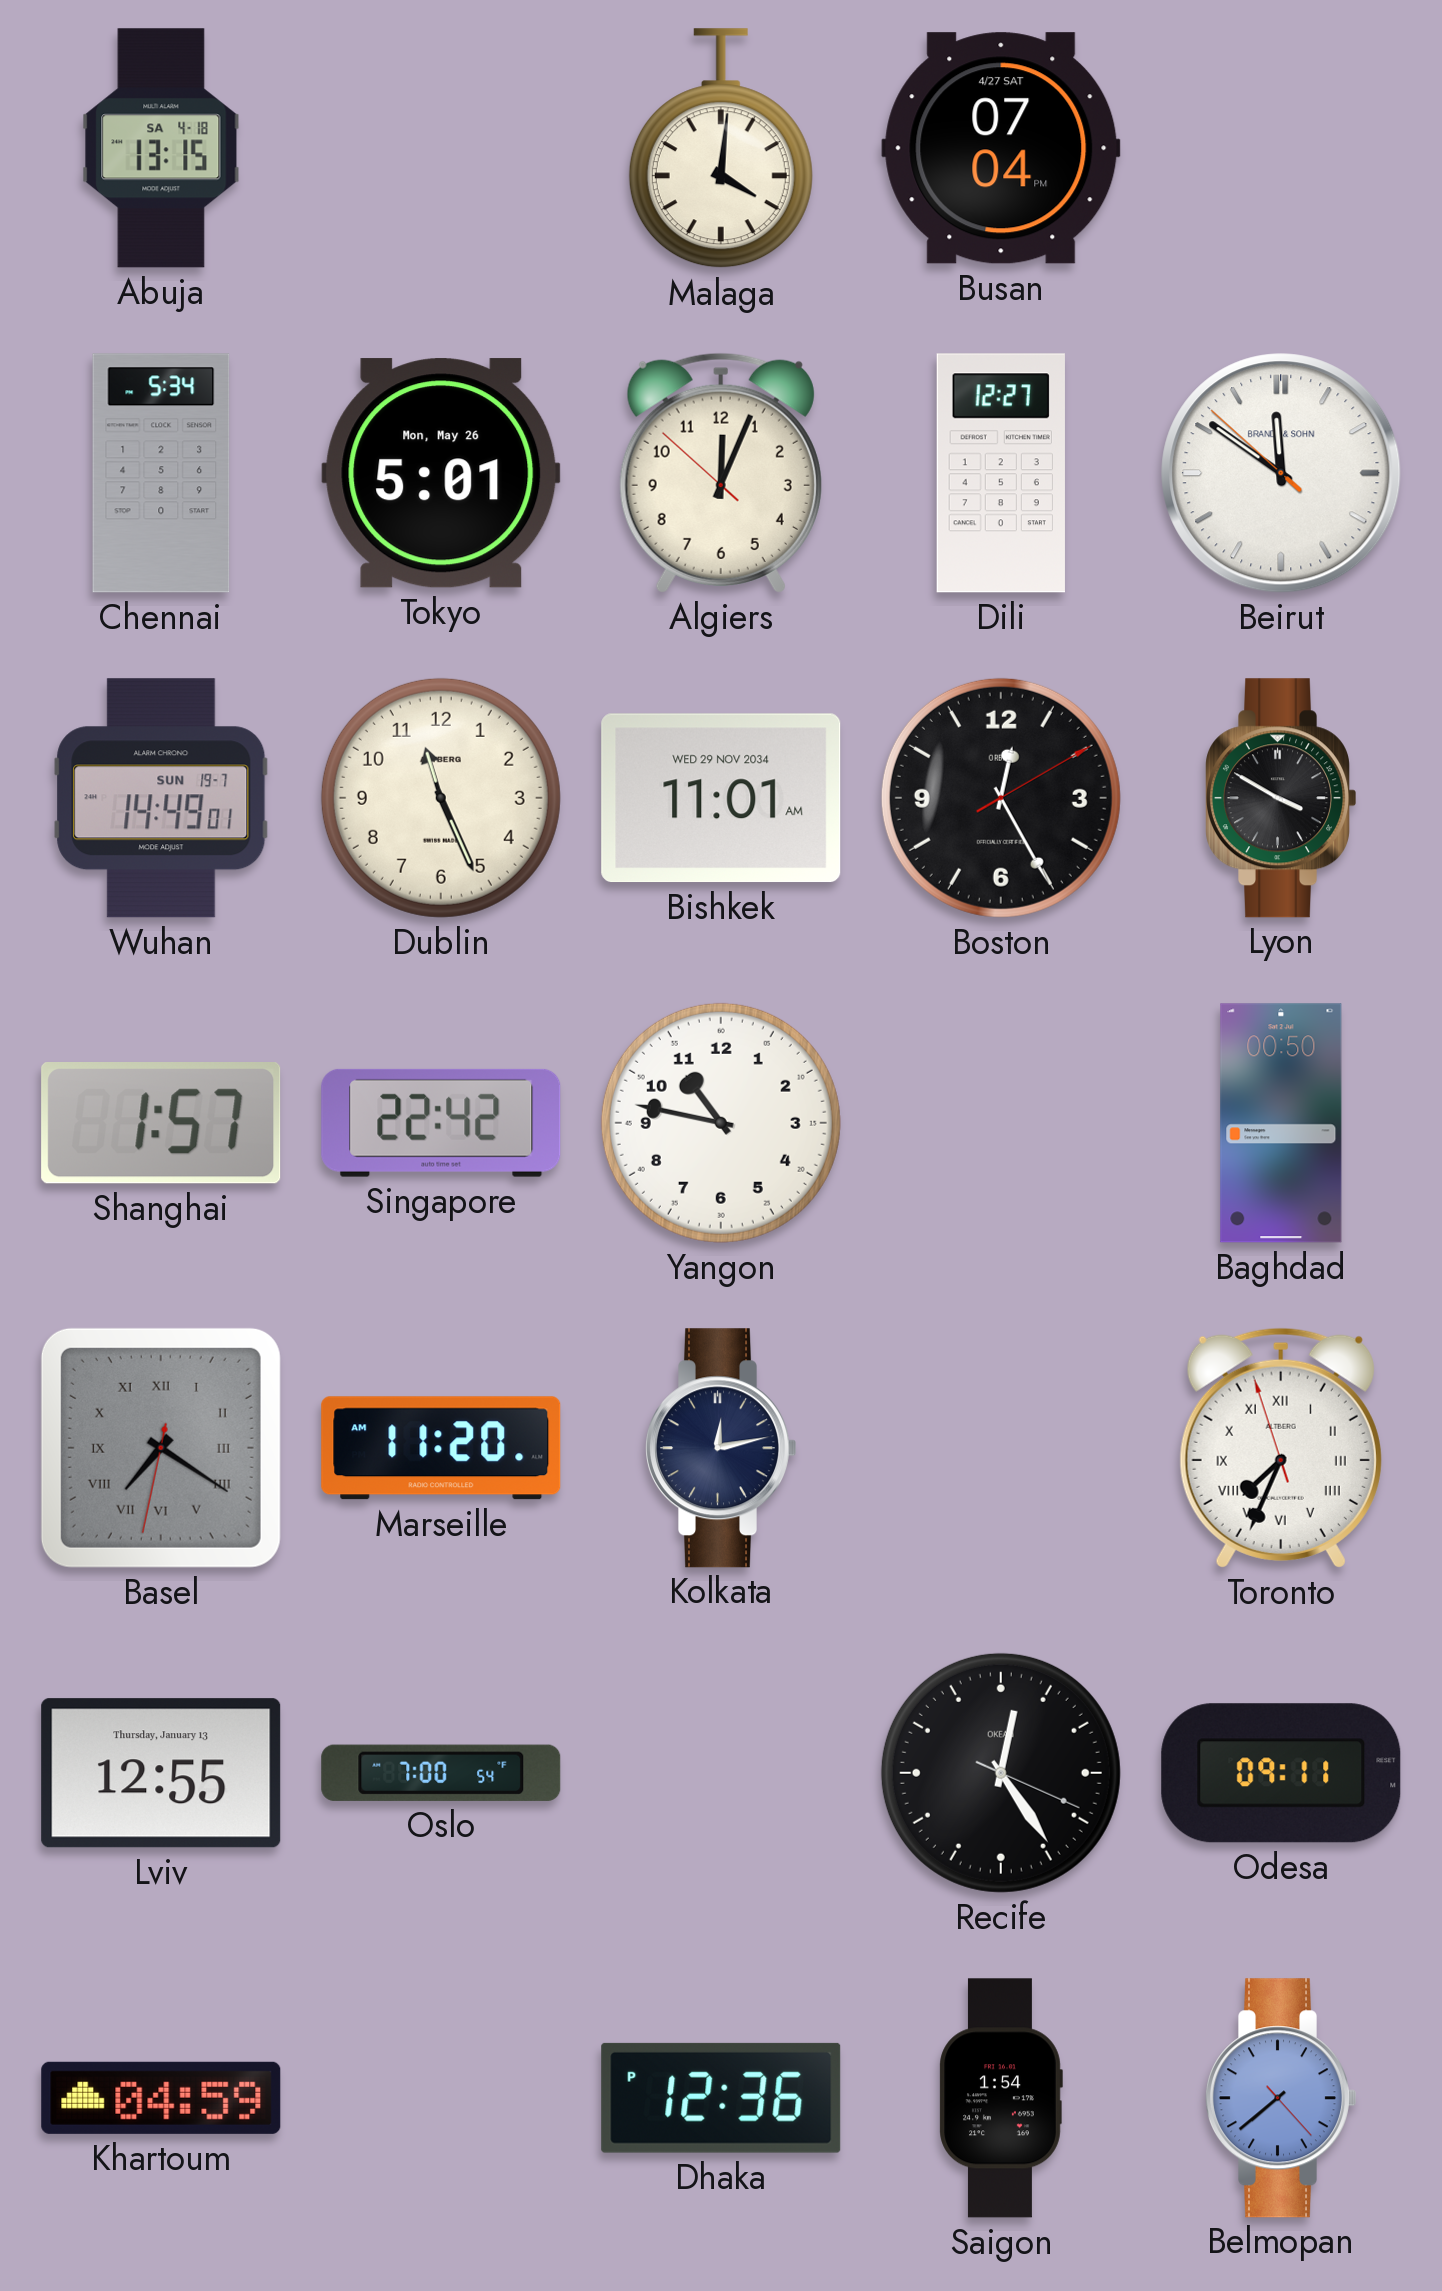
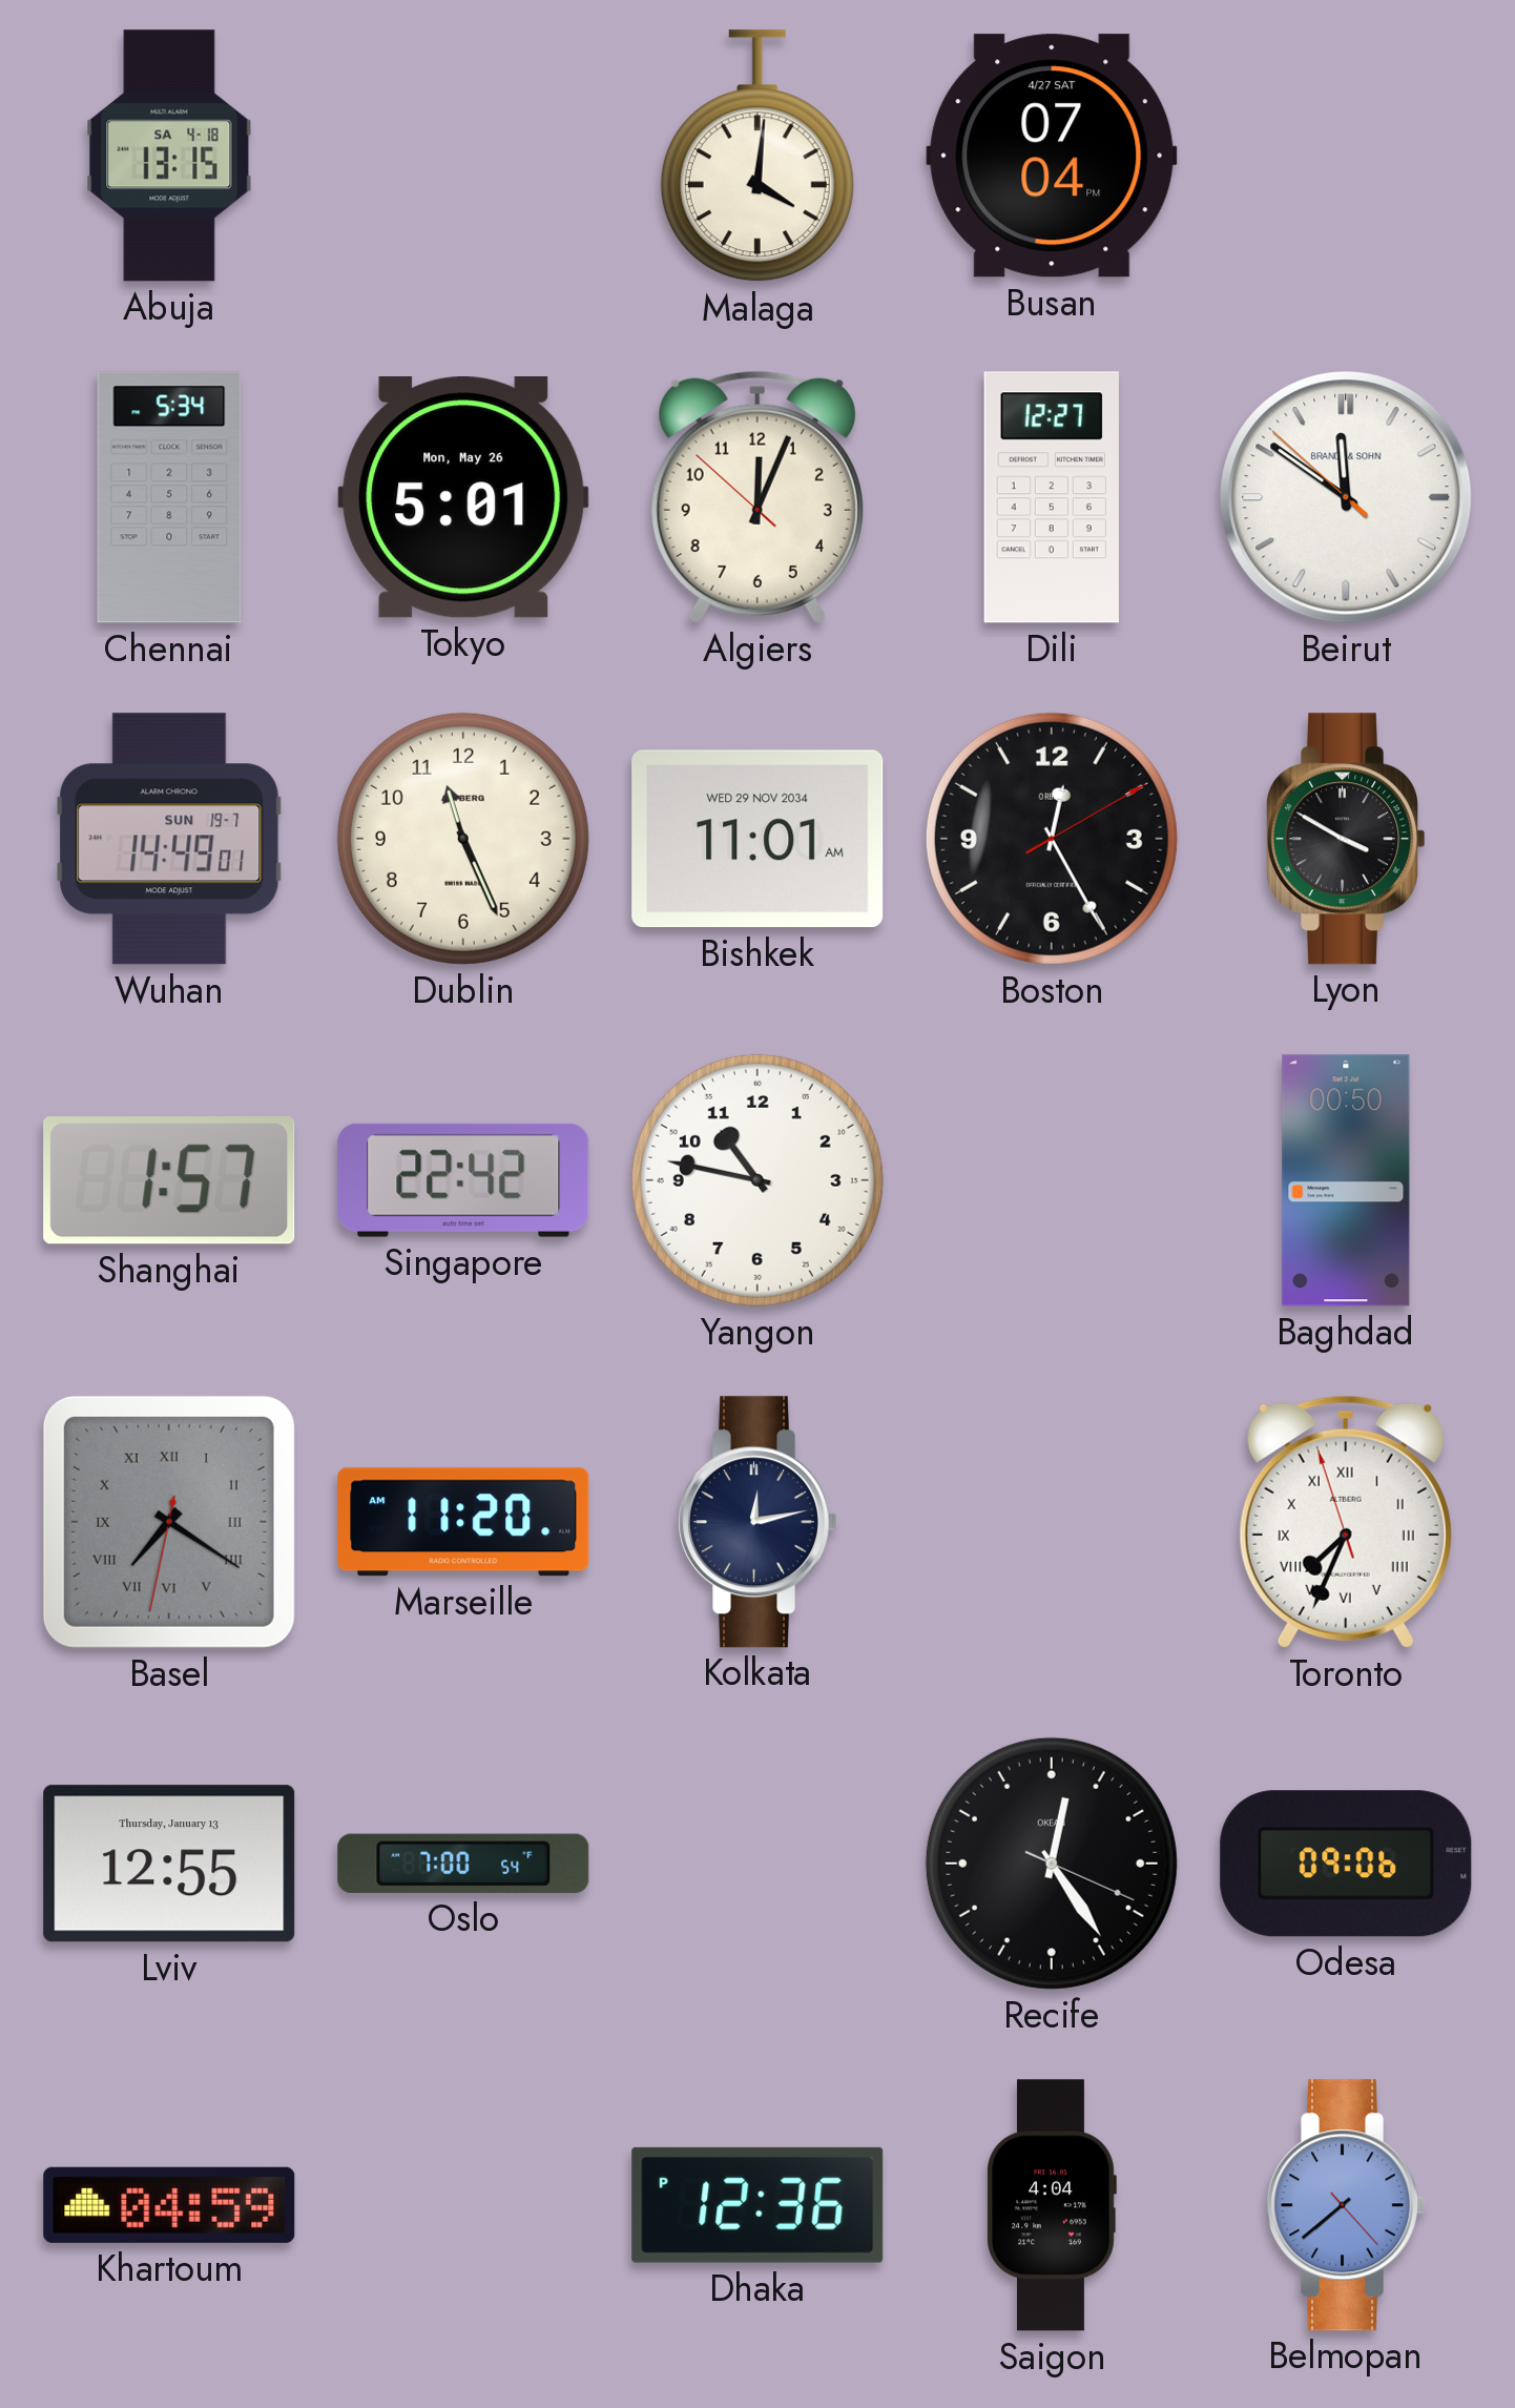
Odesa: 09:11 -> 09:06 (1346, 1864)
Saigon: 1:54 -> 4:04 (1052, 2205)
